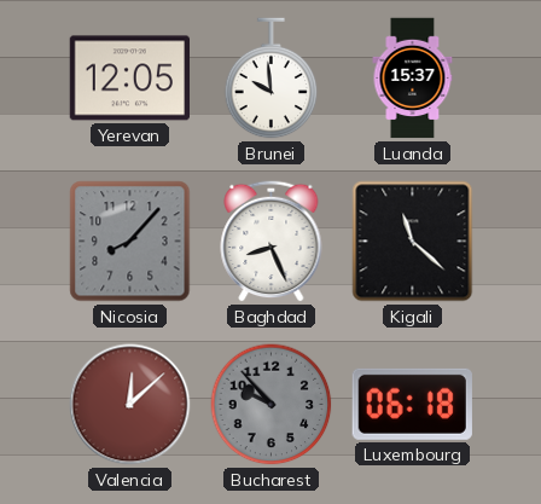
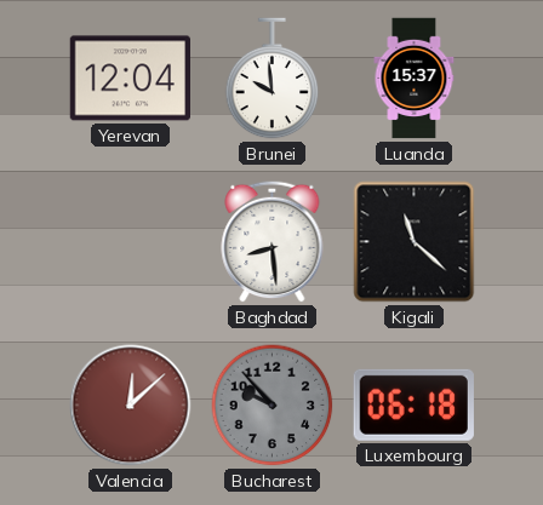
Yerevan: 12:05 -> 12:04 (130, 79)
Nicosia: 8:07 -> none (130, 242)
Baghdad: 8:26 -> 8:29 (273, 241)
